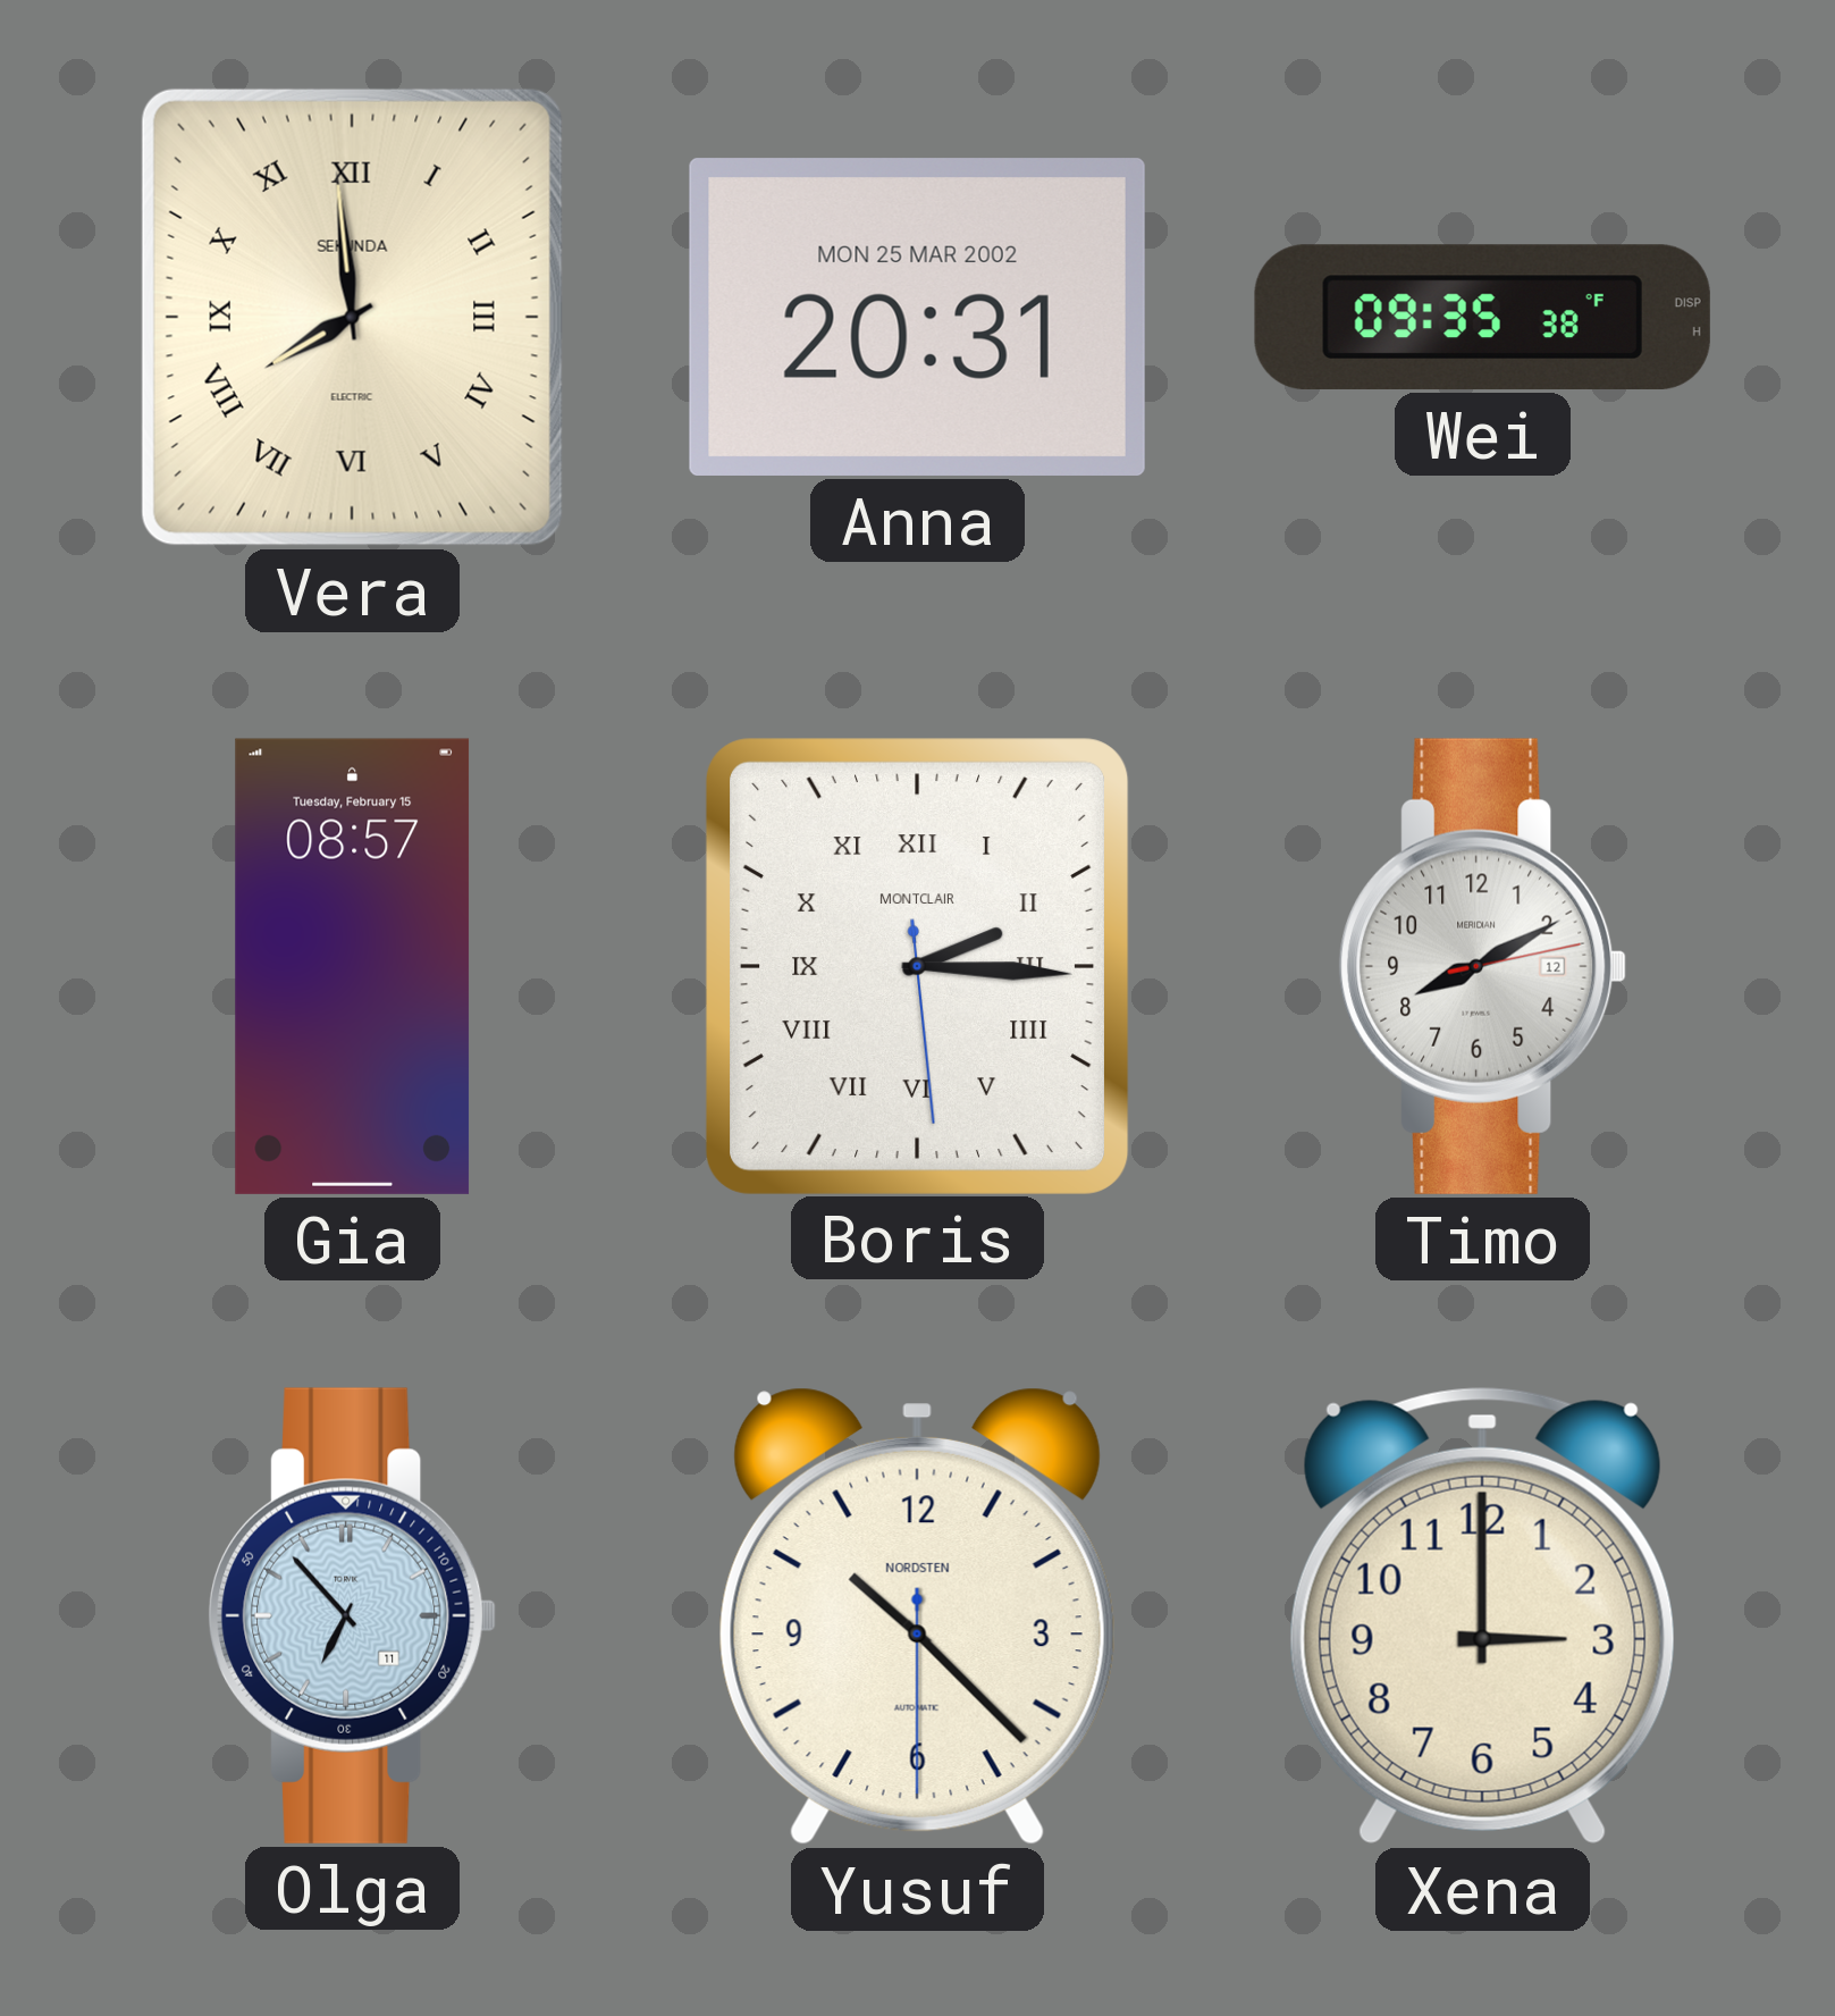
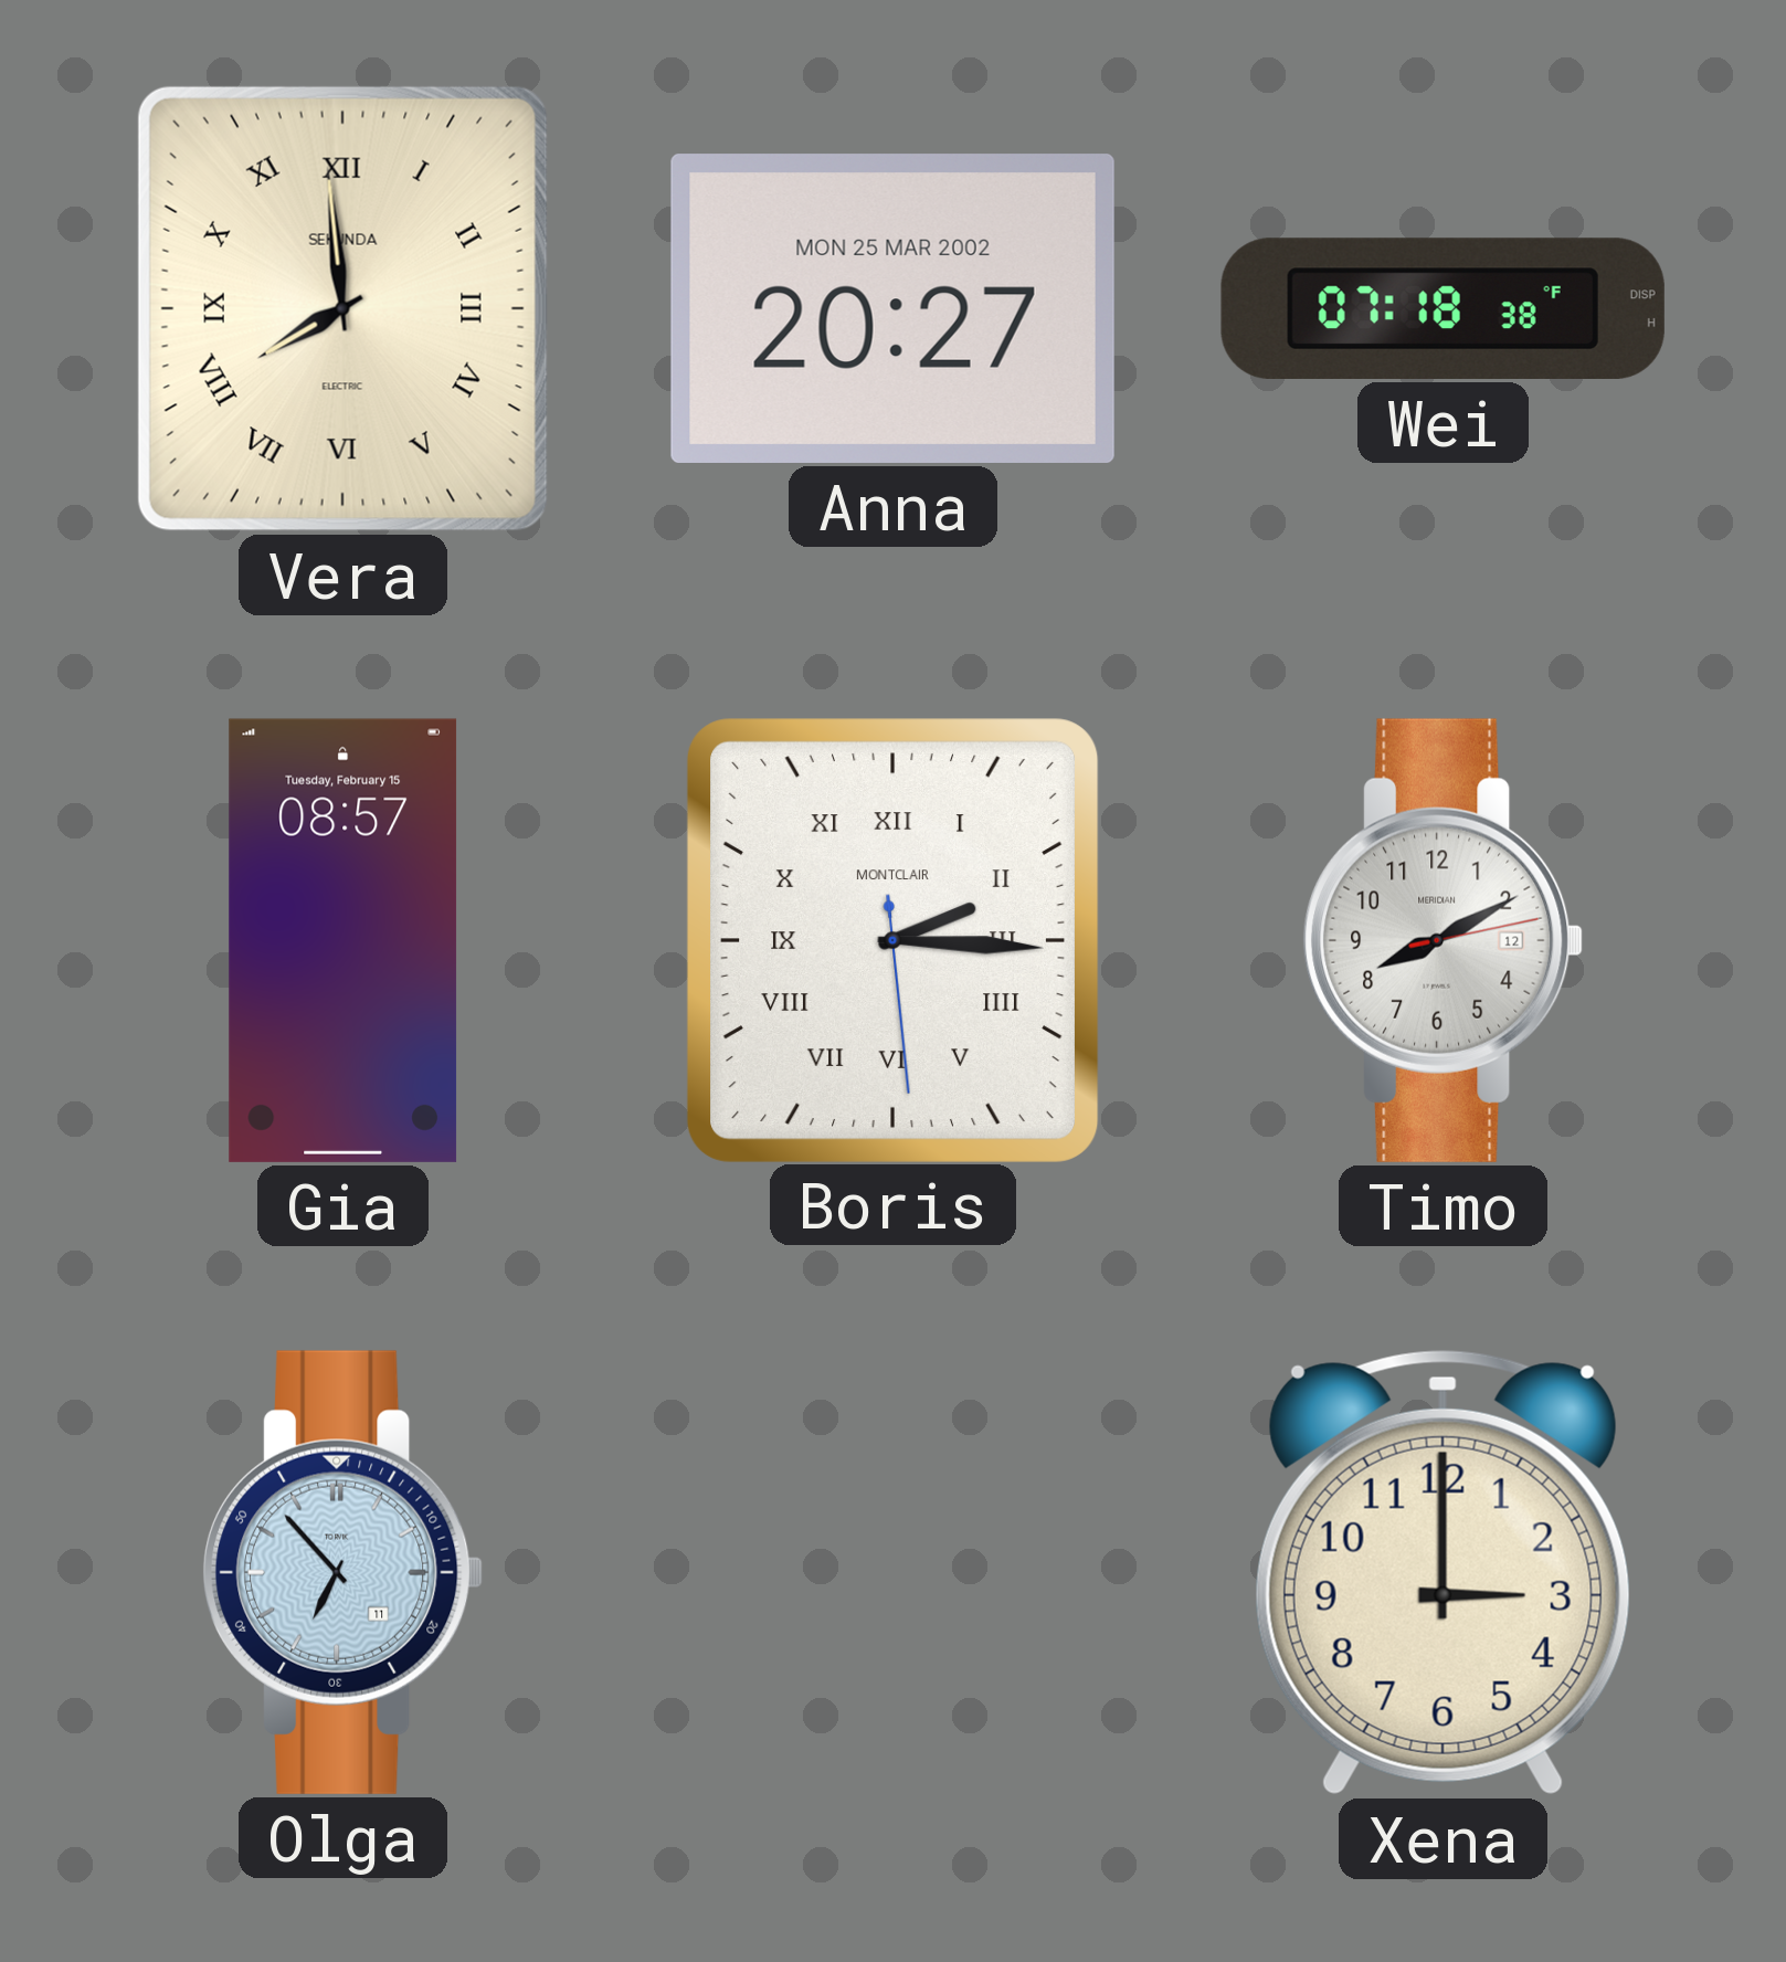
Anna: 20:31 -> 20:27 (892, 308)
Wei: 09:35 -> 07:18 (1442, 308)
Yusuf: 10:22 -> none (917, 1616)
